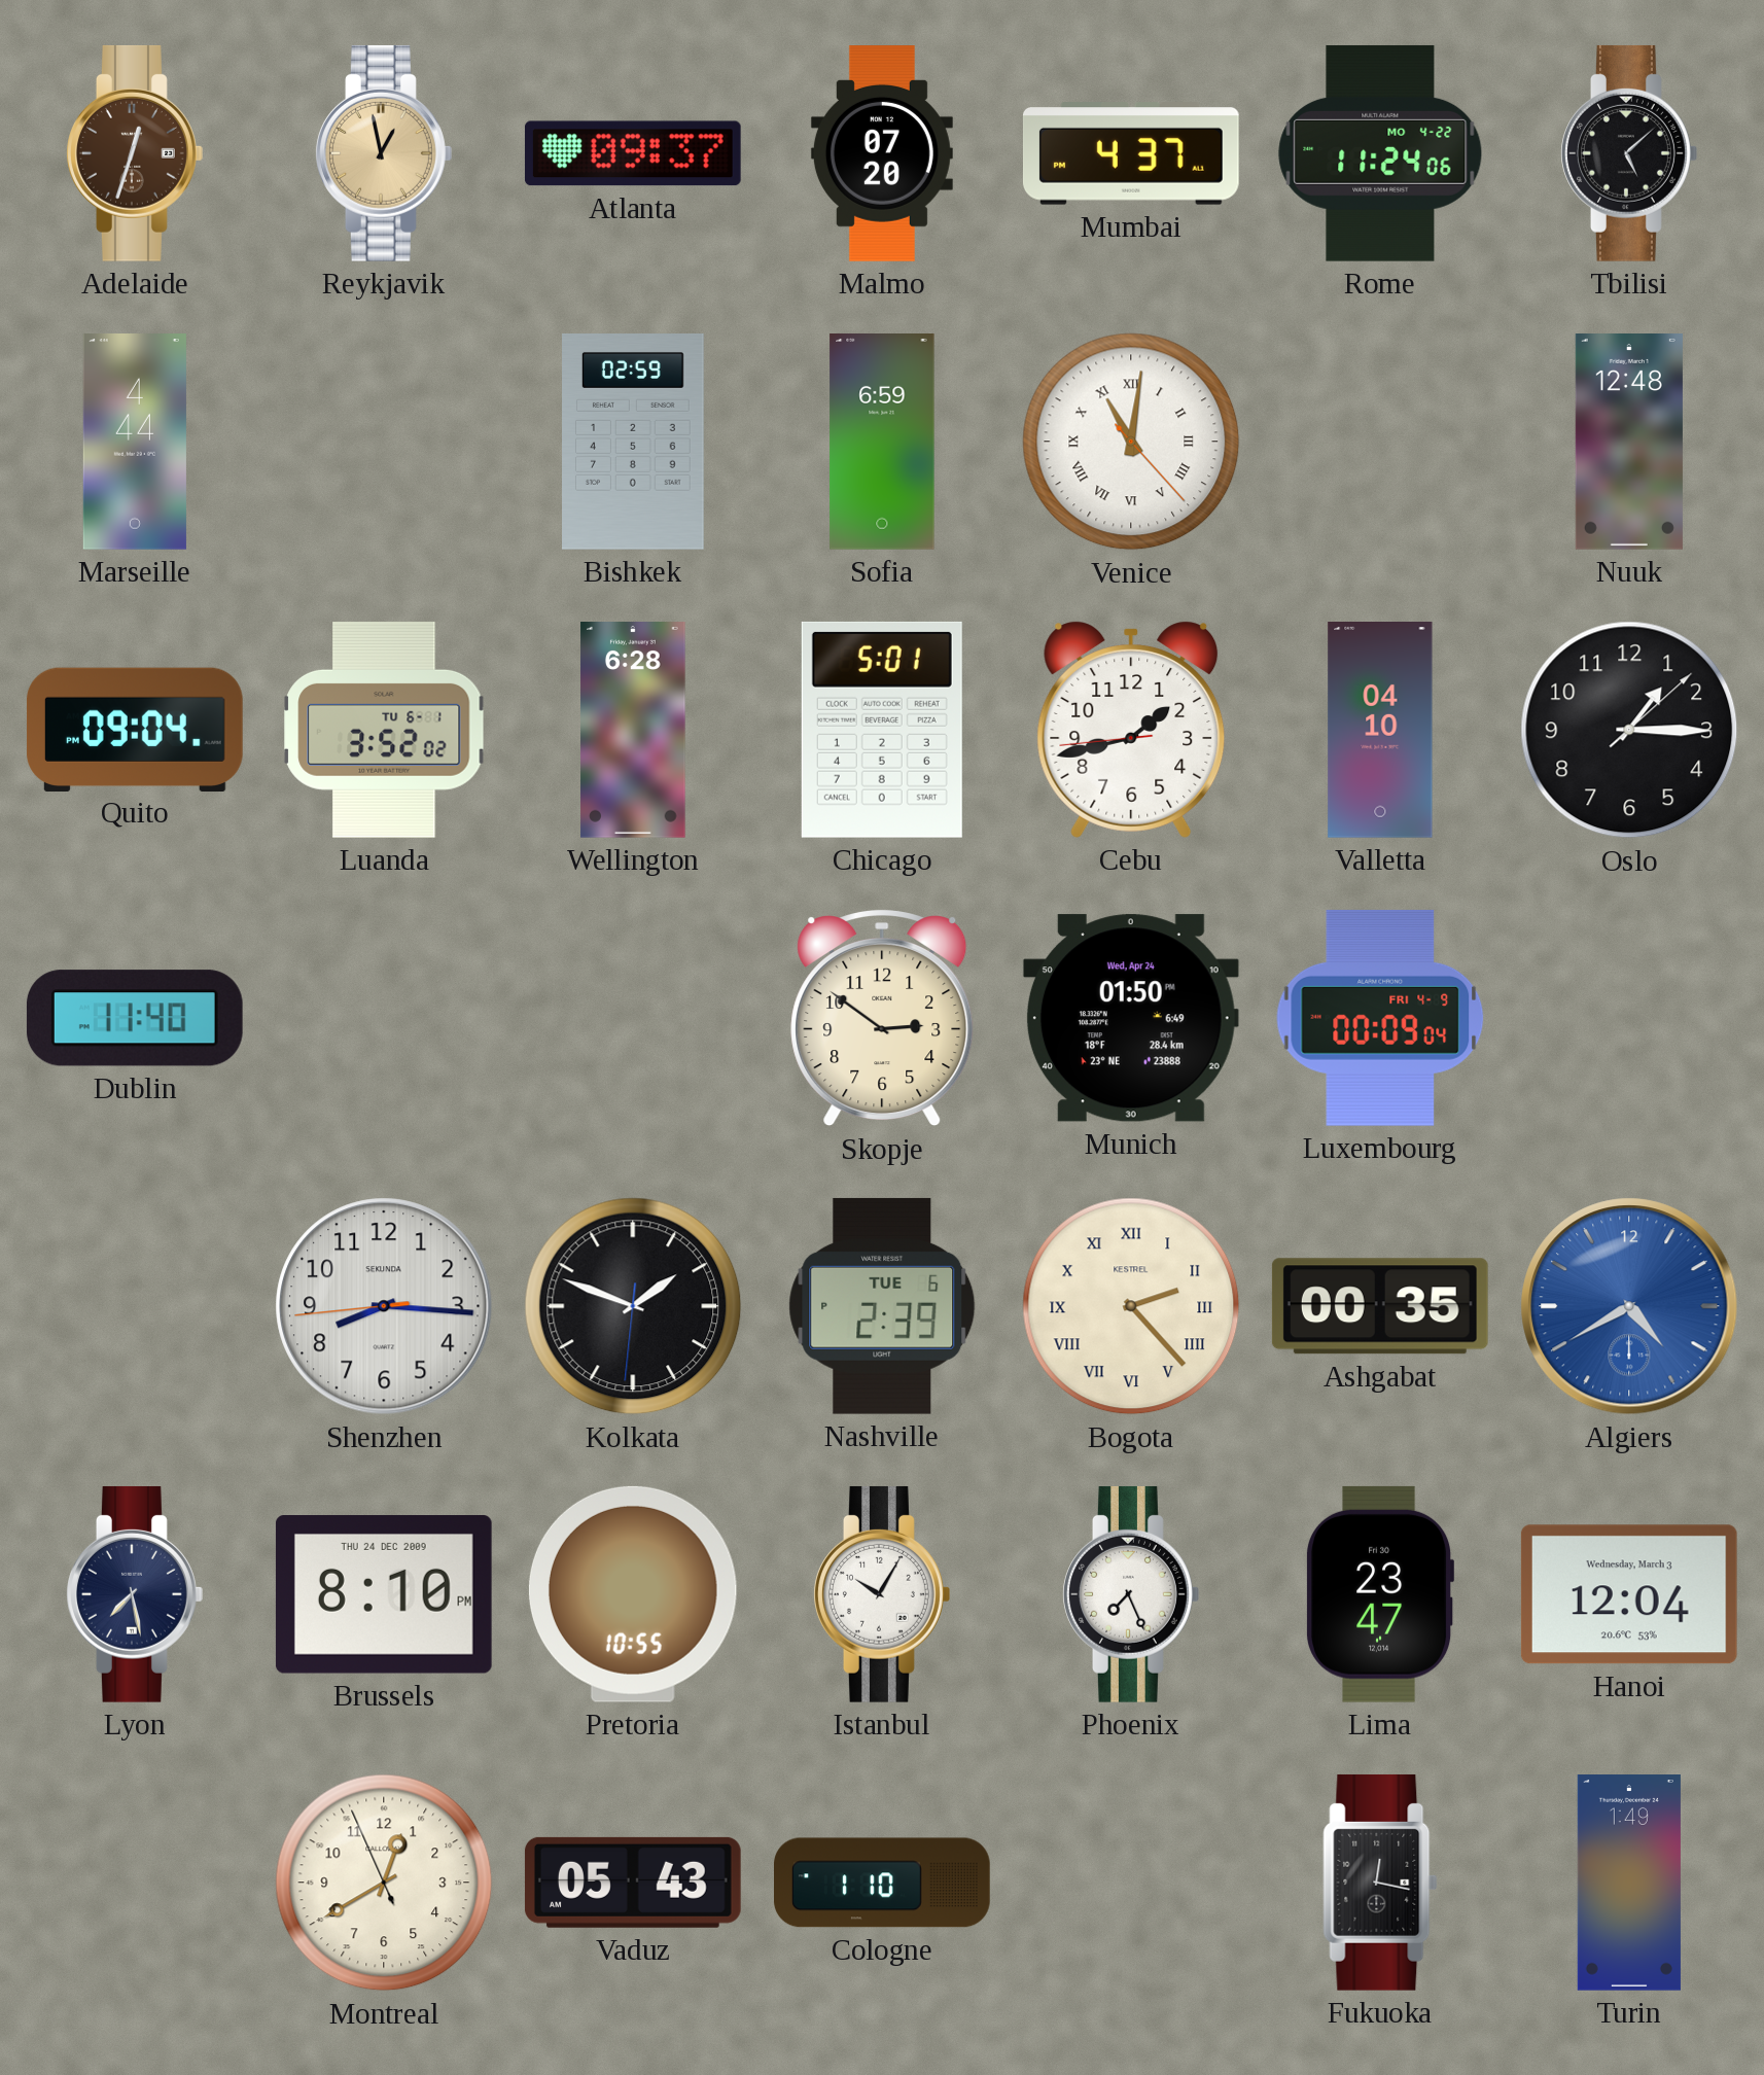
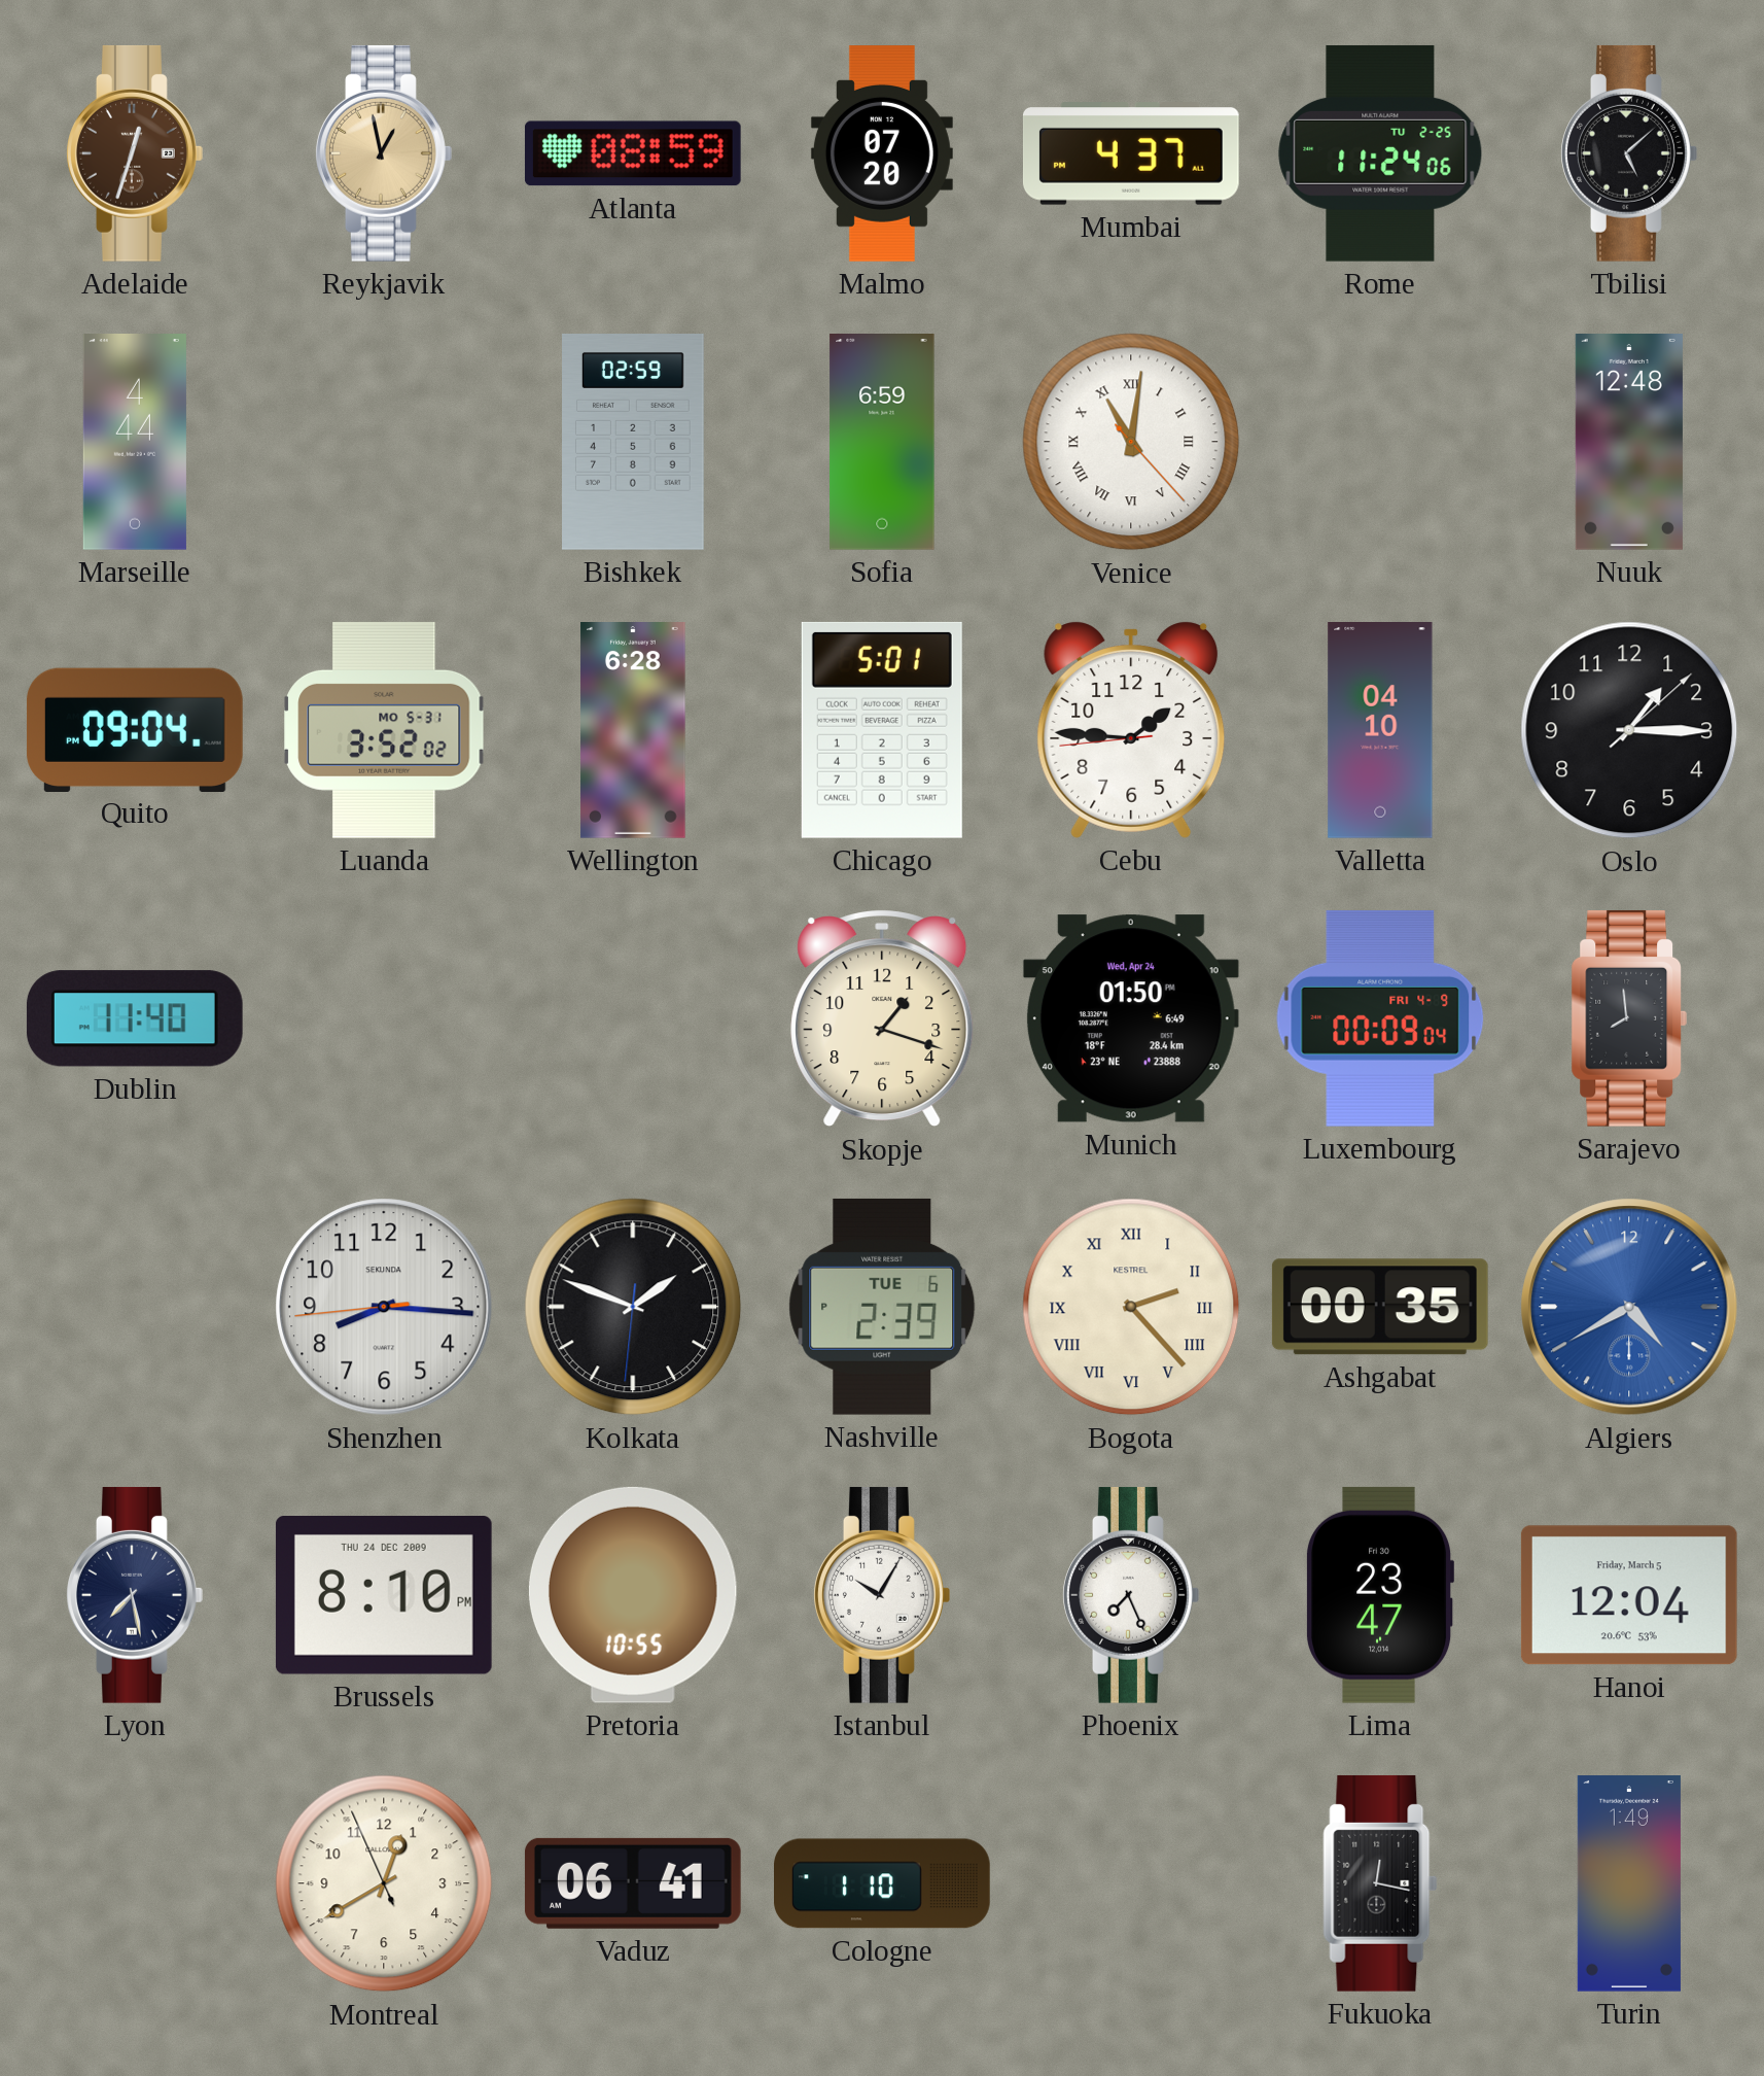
Atlanta: 09:37 -> 08:59 (633, 153)
Rome date: MO 4-22 -> TU 2-25 (1380, 153)
Luanda date: TU 6-1 -> MO 5-31 (384, 730)
Cebu: 1:42 -> 1:45 (1131, 730)
Skopje: 2:51 -> 1:18 (882, 1019)
Sarajevo: none -> 7:59 (1629, 1018)
Hanoi date: Wednesday, March 3 -> Friday, March 5 (1629, 1595)
Vaduz: 05:43 -> 06:41 (633, 1883)
